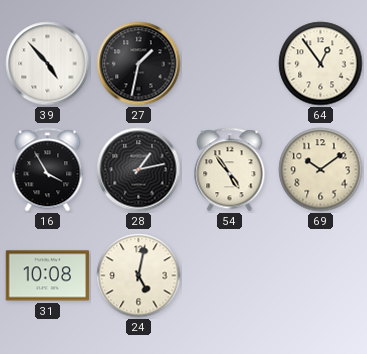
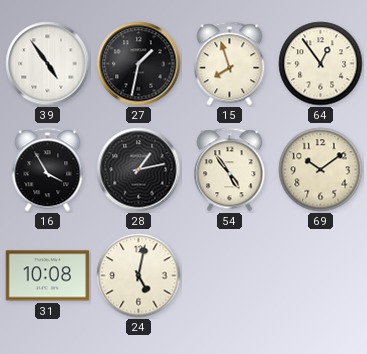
39: 4:53 -> 4:54 (48, 64)
15: none -> 7:57 (230, 64)
